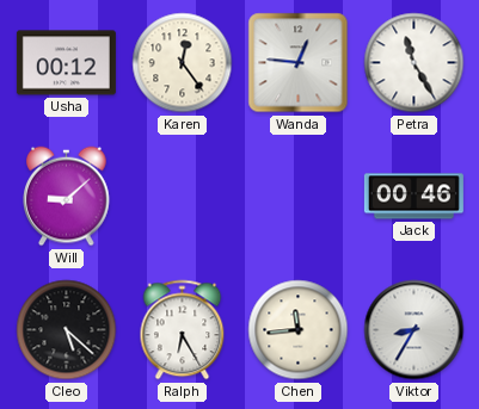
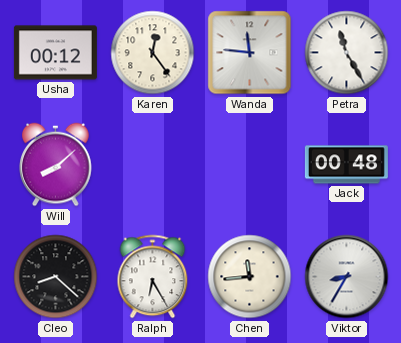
Wanda: 12:46 -> 11:46 (250, 53)
Will: 9:08 -> 8:08 (56, 165)
Jack: 00:46 -> 00:48 (346, 165)
Cleo: 5:22 -> 8:22 (56, 277)
